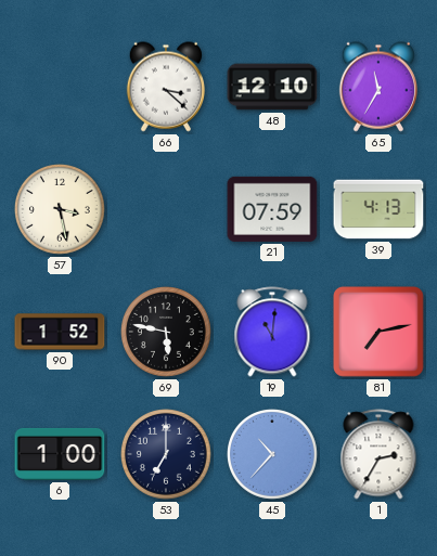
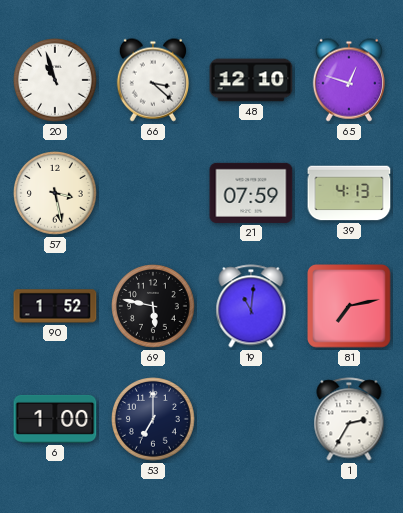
20: none -> 10:57 (56, 81)
65: 11:35 -> 12:48 (348, 80)
45: 10:37 -> none (273, 455)
